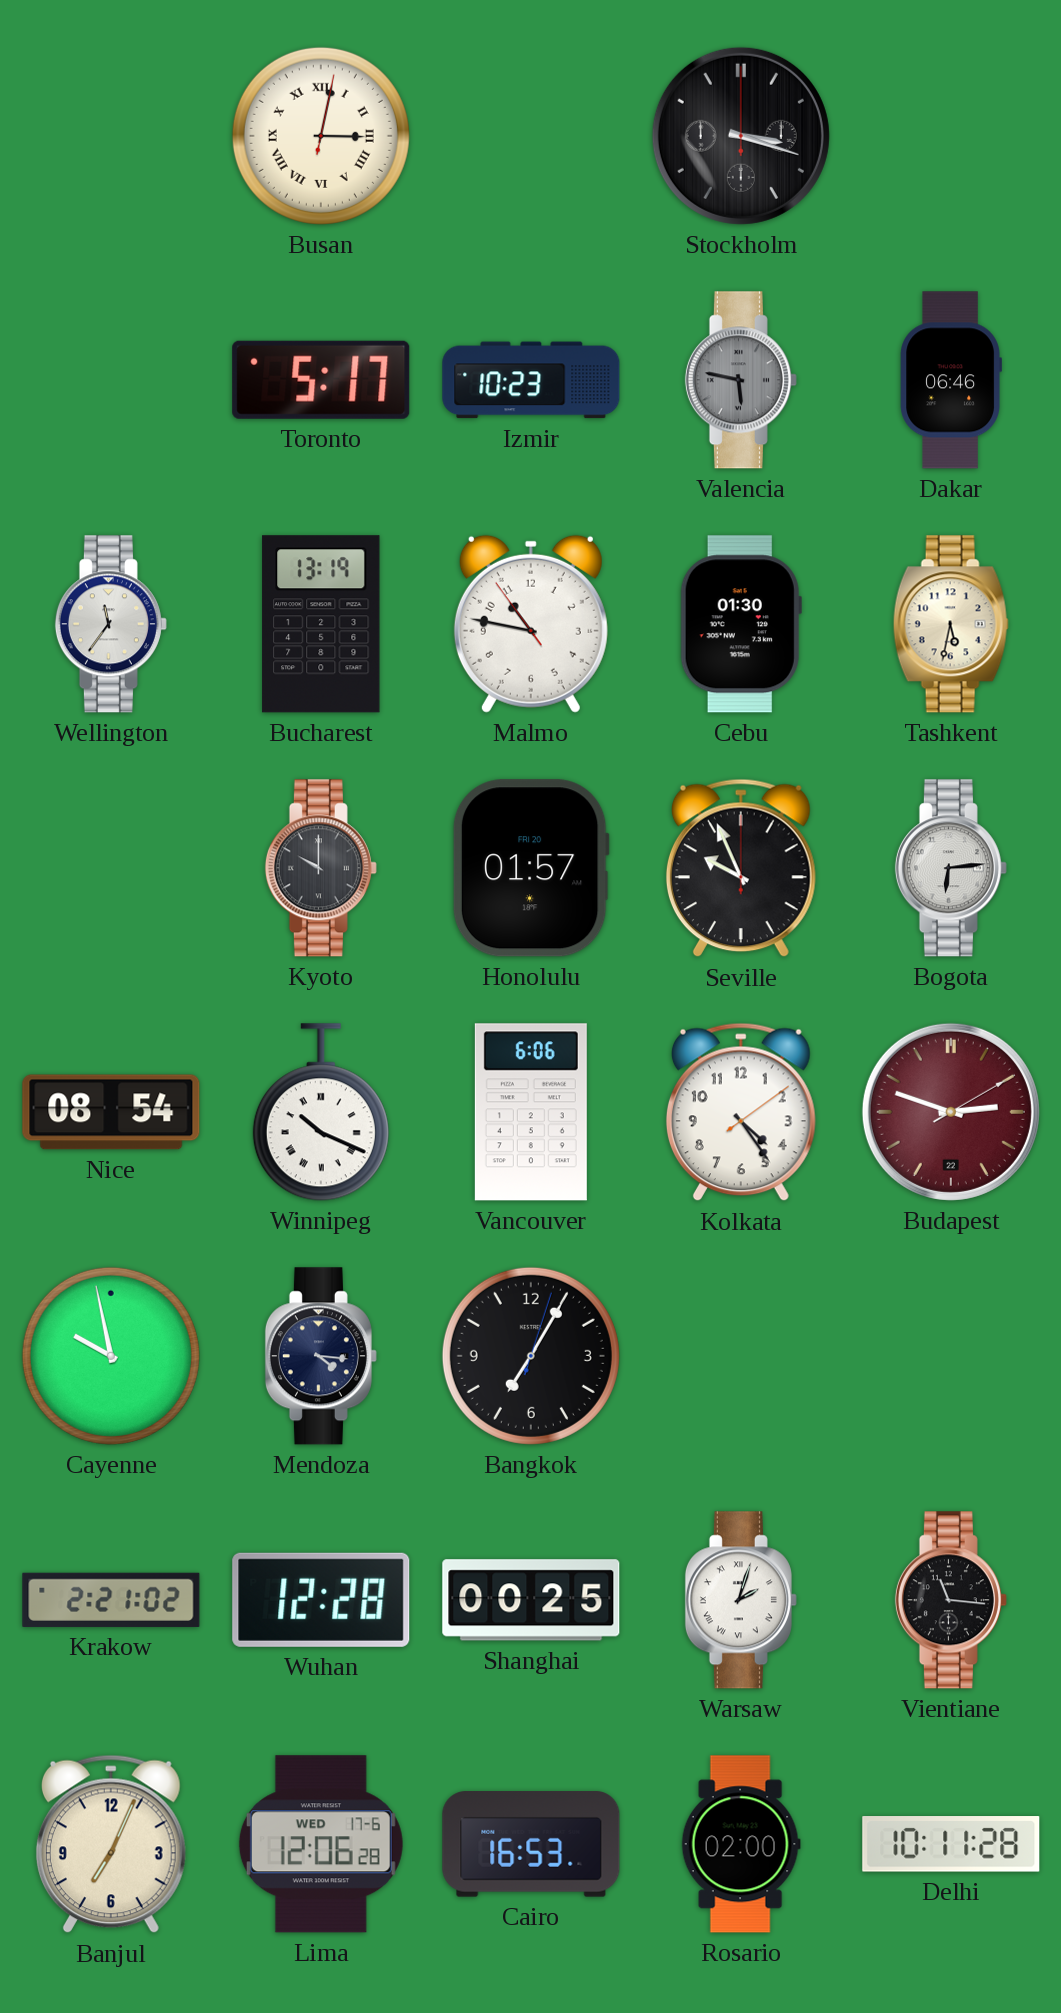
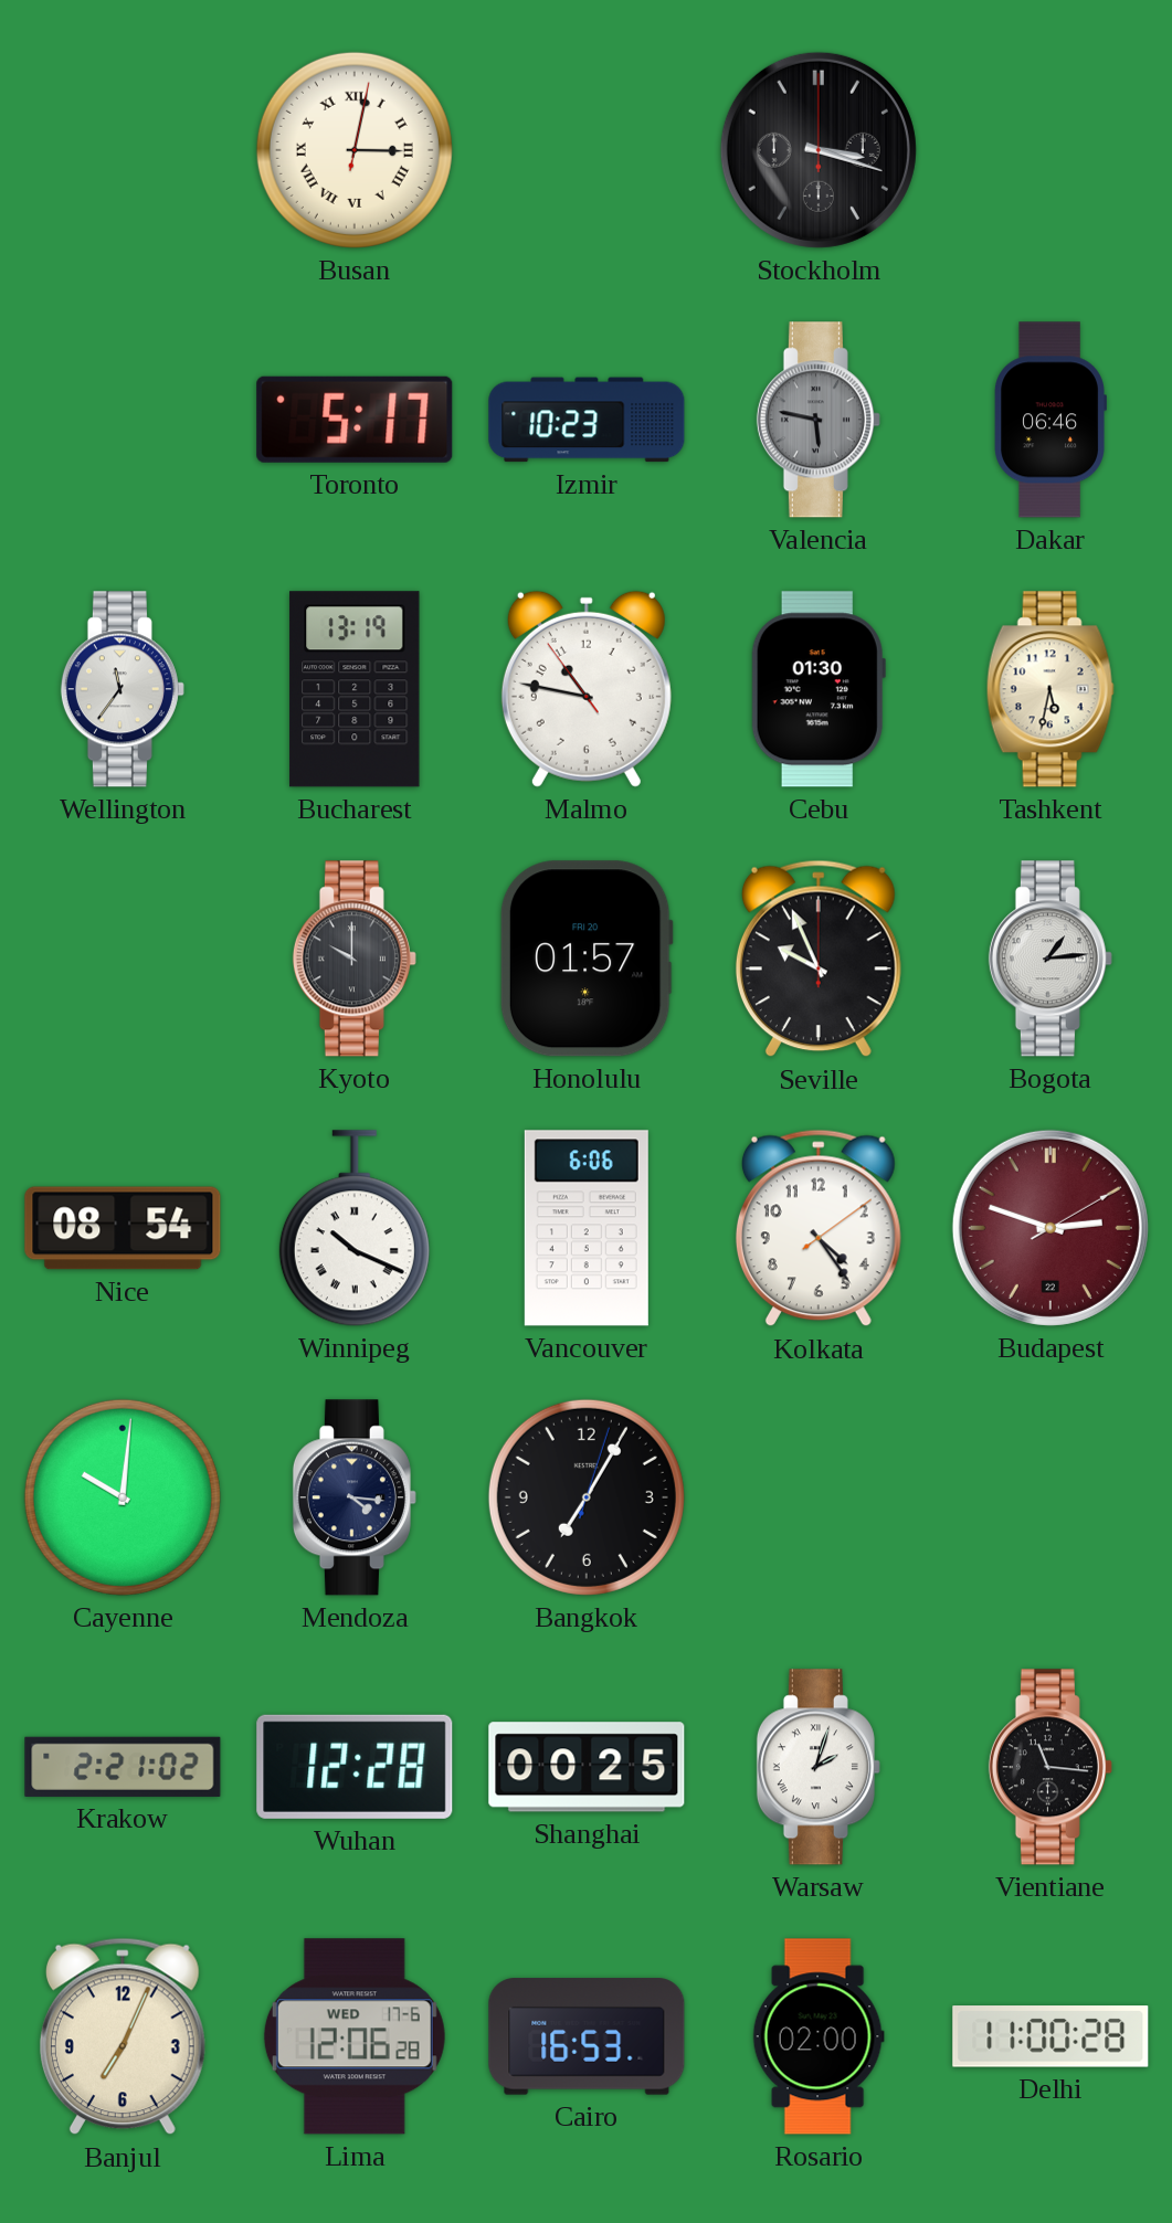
Bogota: 6:14 -> 1:14 (1050, 959)
Cayenne: 9:58 -> 10:01 (123, 1497)
Delhi: 10:11 -> 11:00 (1050, 2036)
